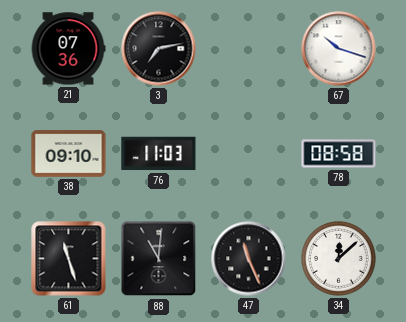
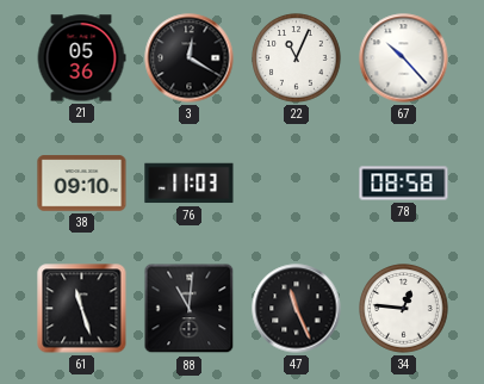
21: 07:36 -> 05:36 (81, 58)
3: 7:13 -> 12:20 (190, 58)
22: none -> 11:04 (297, 58)
67: 10:18 -> 10:23 (404, 58)
34: 12:08 -> 12:46 (404, 309)
